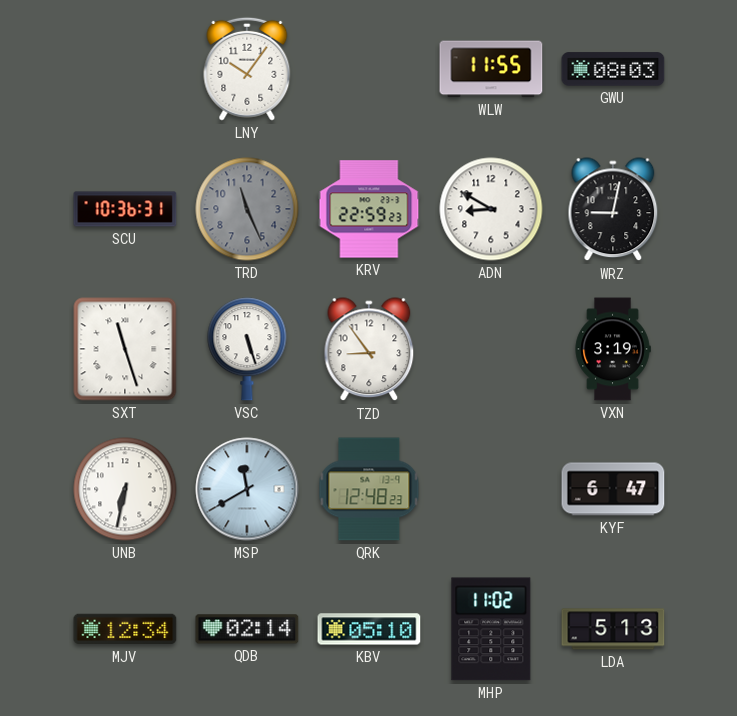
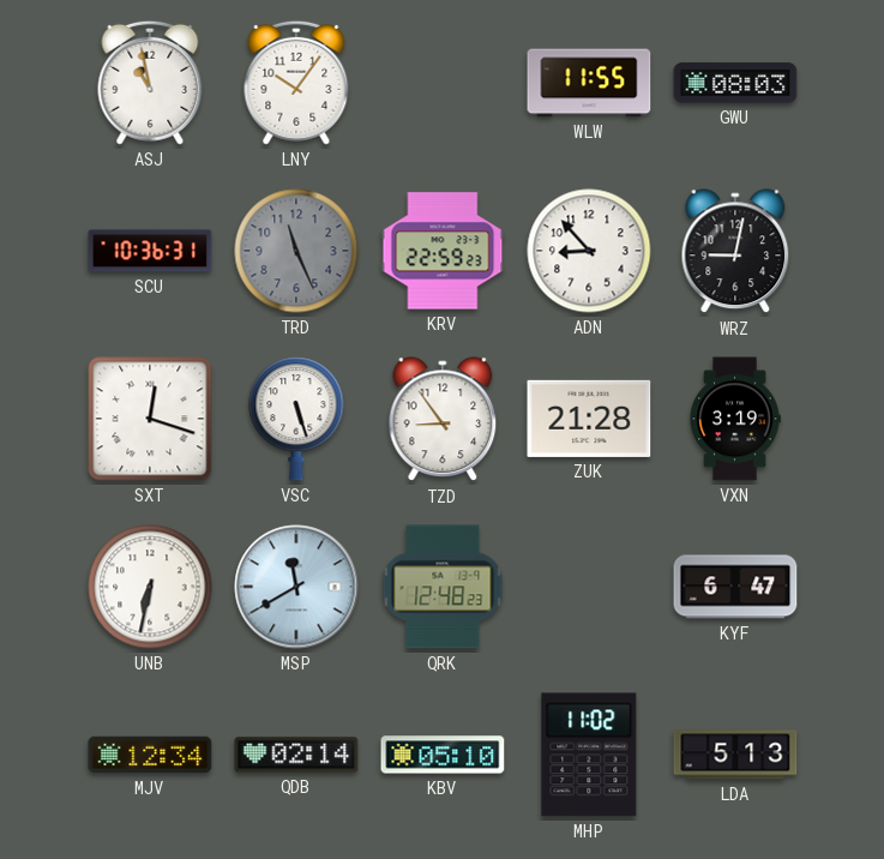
ASJ: none -> 10:58 (150, 83)
ADN: 8:50 -> 8:53 (589, 251)
SXT: 11:27 -> 12:18 (150, 419)
ZUK: none -> 21:28 (589, 419)
